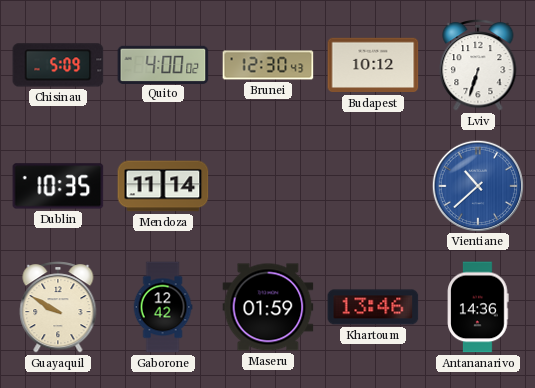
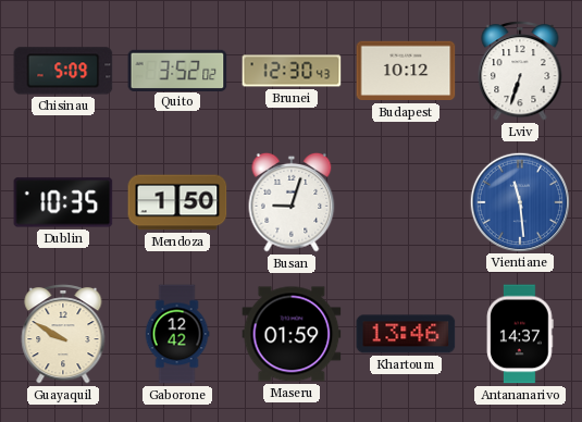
Quito: 4:00 -> 3:52 (177, 70)
Mendoza: 11:14 -> 1:50 (177, 202)
Busan: none -> 9:03 (292, 202)
Vientiane: 10:38 -> 11:29 (519, 201)
Antananarivo: 14:36 -> 14:37 (520, 334)
